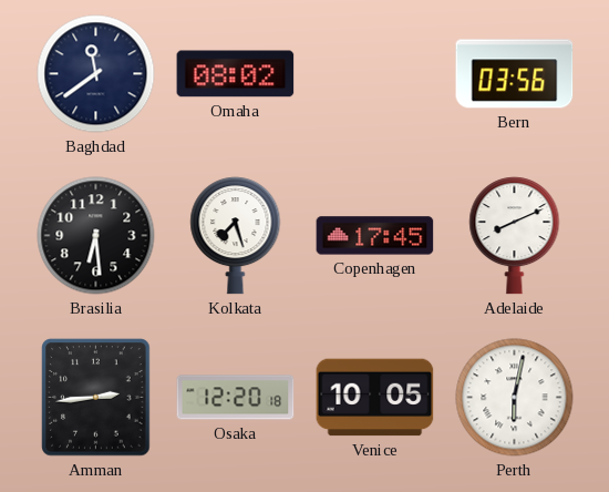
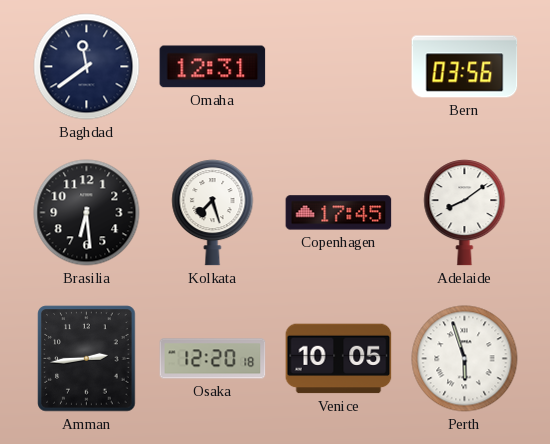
Omaha: 08:02 -> 12:31 (213, 67)
Adelaide: 8:11 -> 8:09 (465, 213)
Perth: 6:02 -> 5:57 (465, 359)
